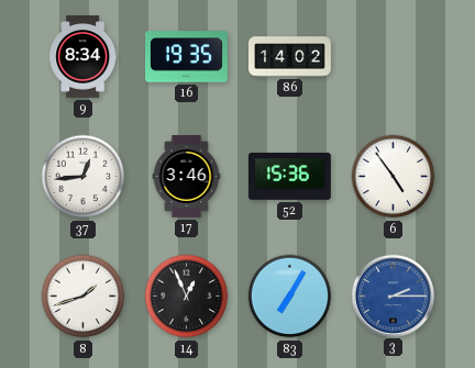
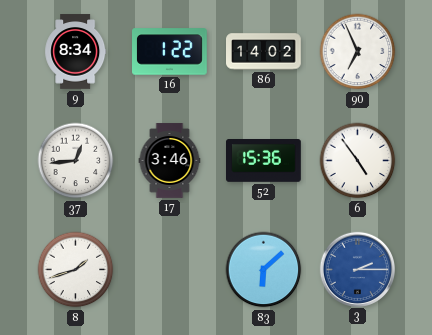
16: 19:35 -> 1:22 (170, 52)
90: none -> 6:56 (358, 52)
14: 12:56 -> none (187, 297)
83: 7:05 -> 6:08 (264, 270)
